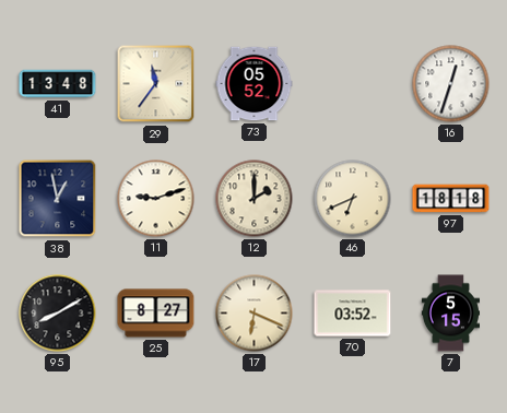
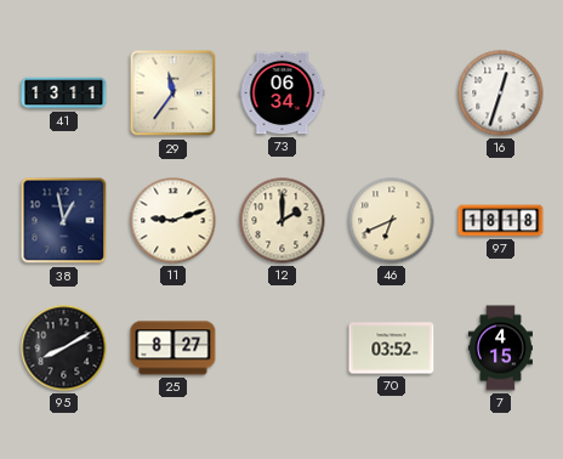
41: 13:48 -> 13:11 (64, 93)
73: 05:52 -> 06:34 (283, 93)
17: 6:19 -> none (255, 314)
7: 5:15 -> 4:15 (500, 348)
